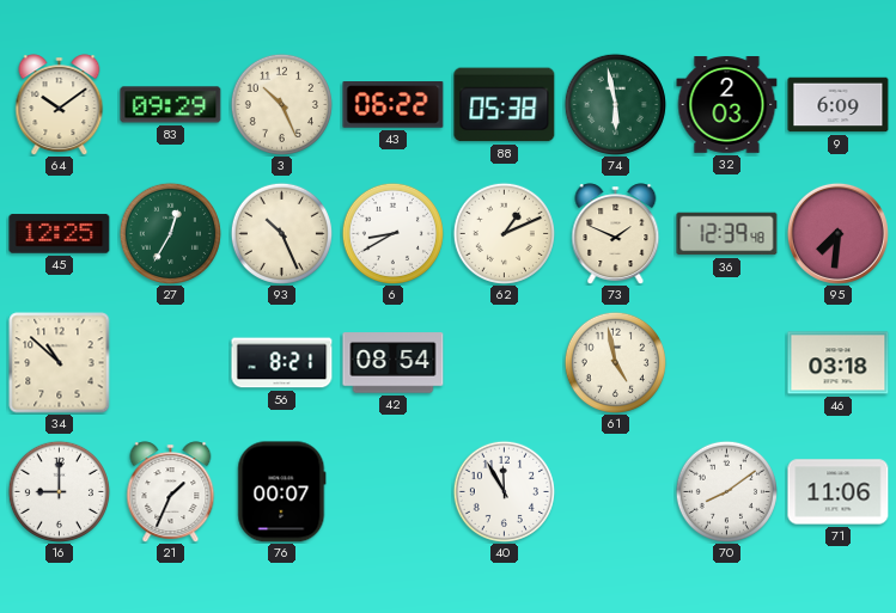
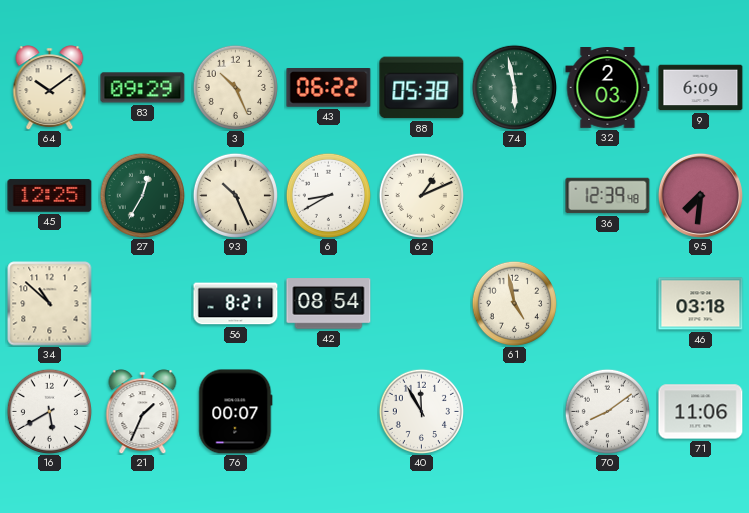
73: 1:49 -> none (616, 233)
16: 9:00 -> 5:40 (49, 411)
